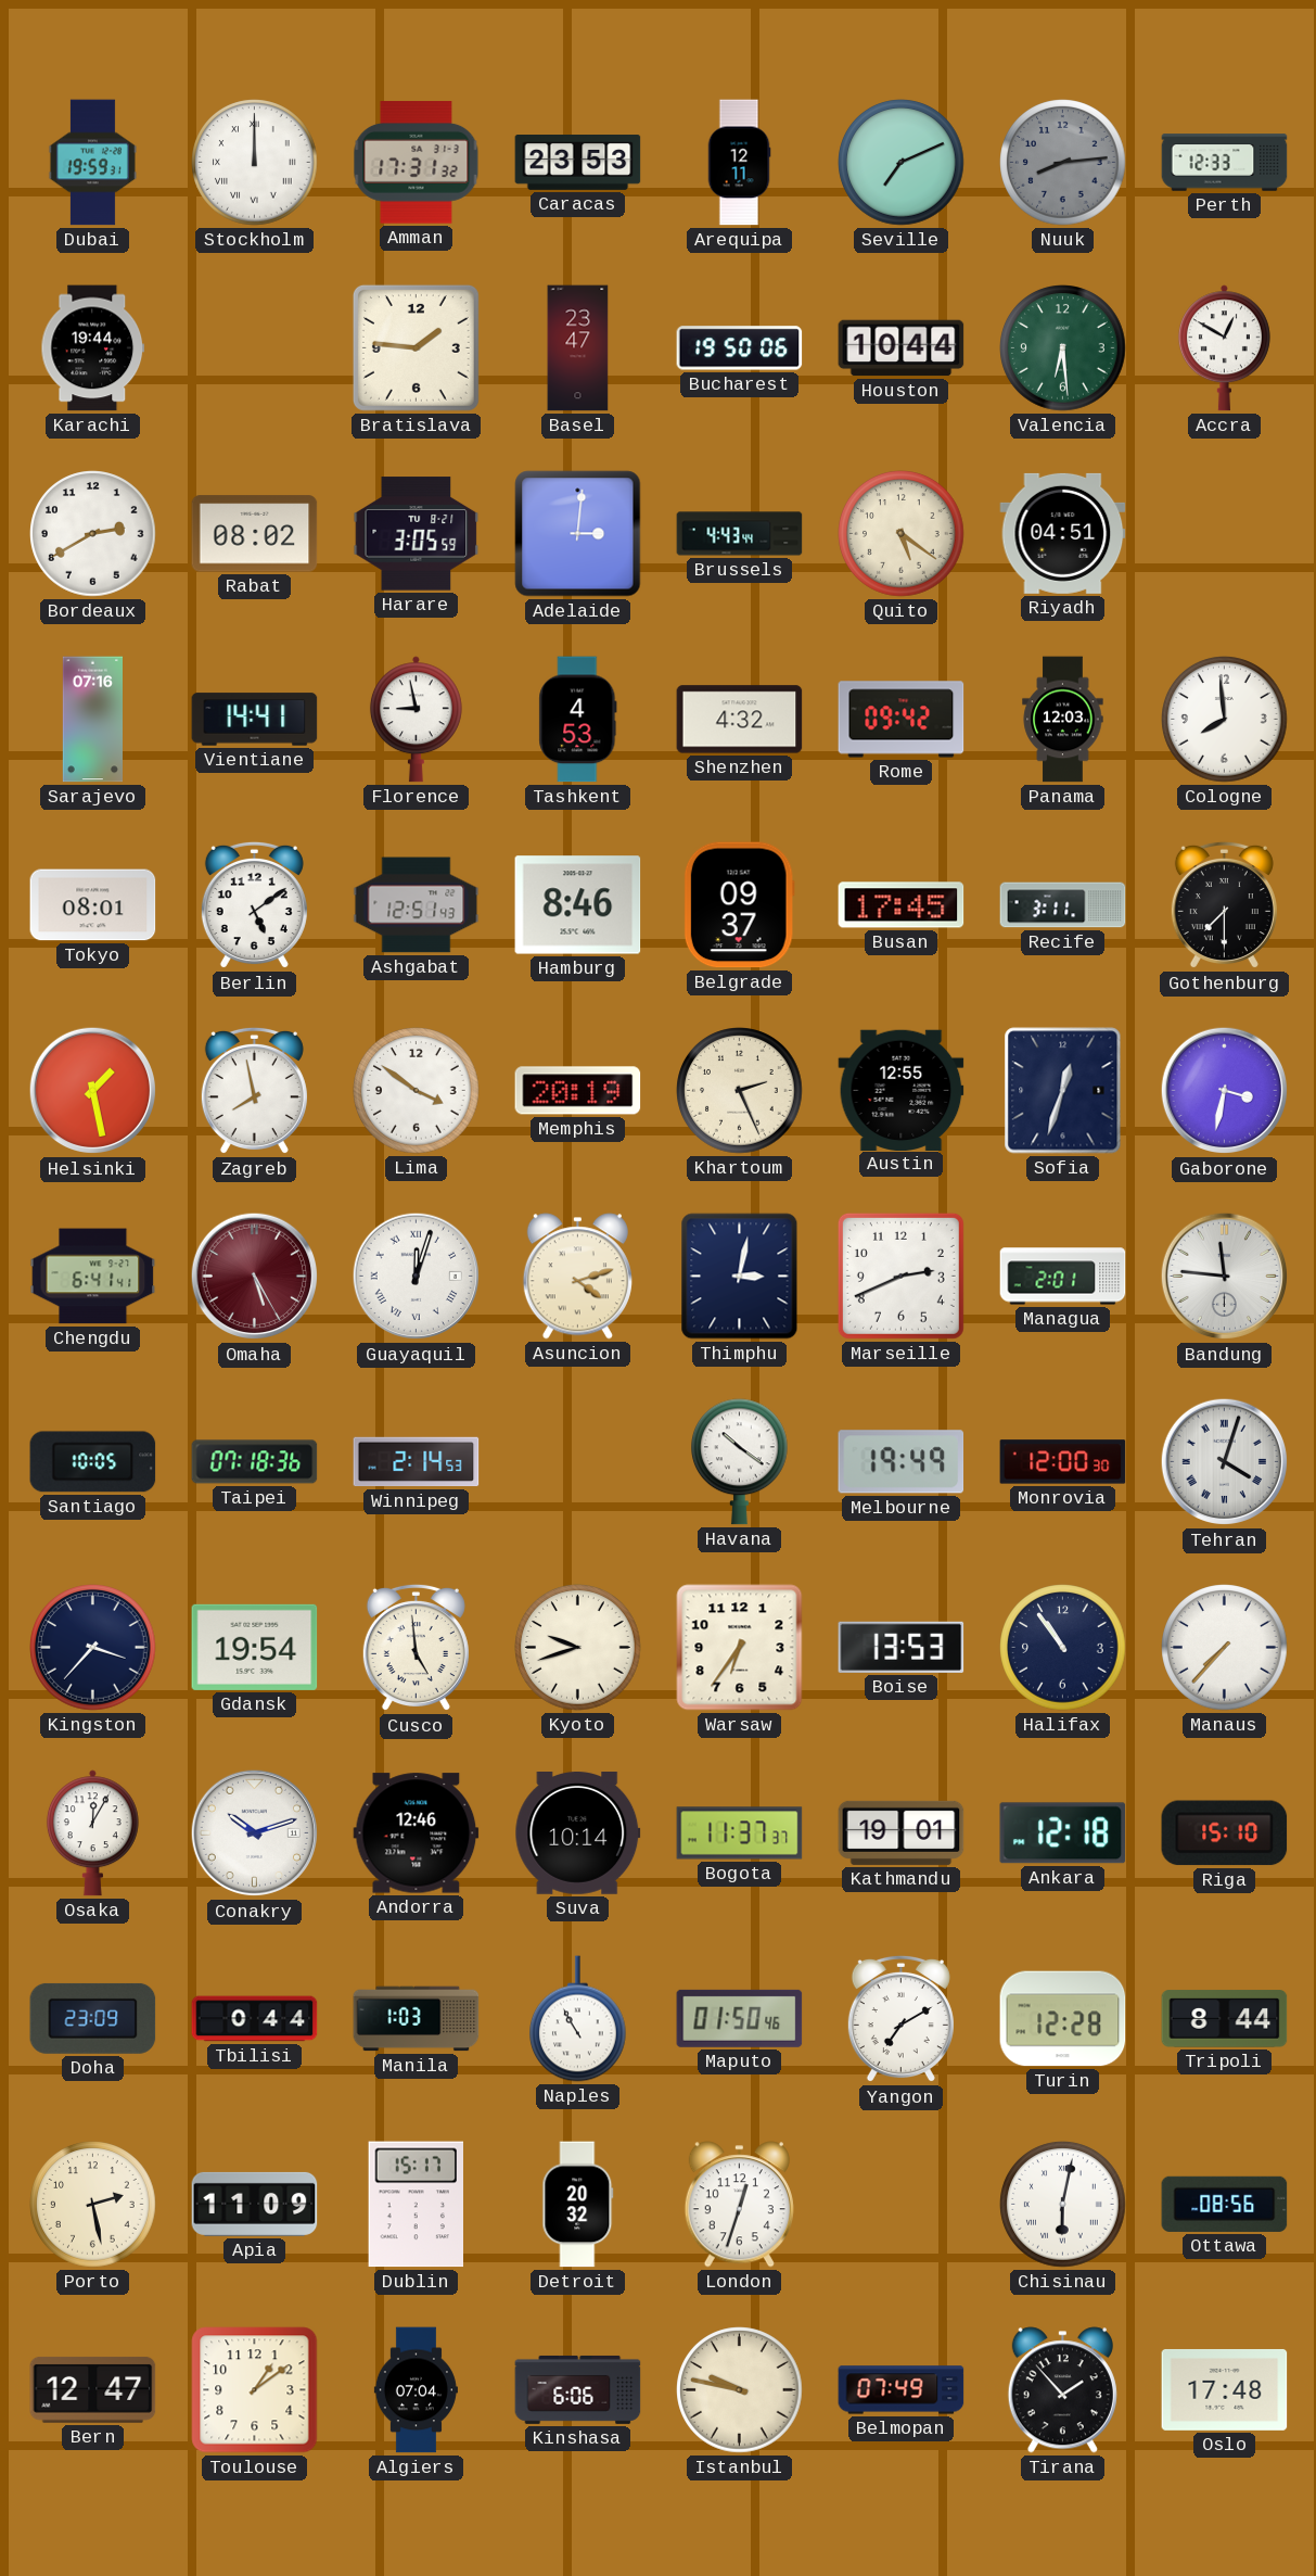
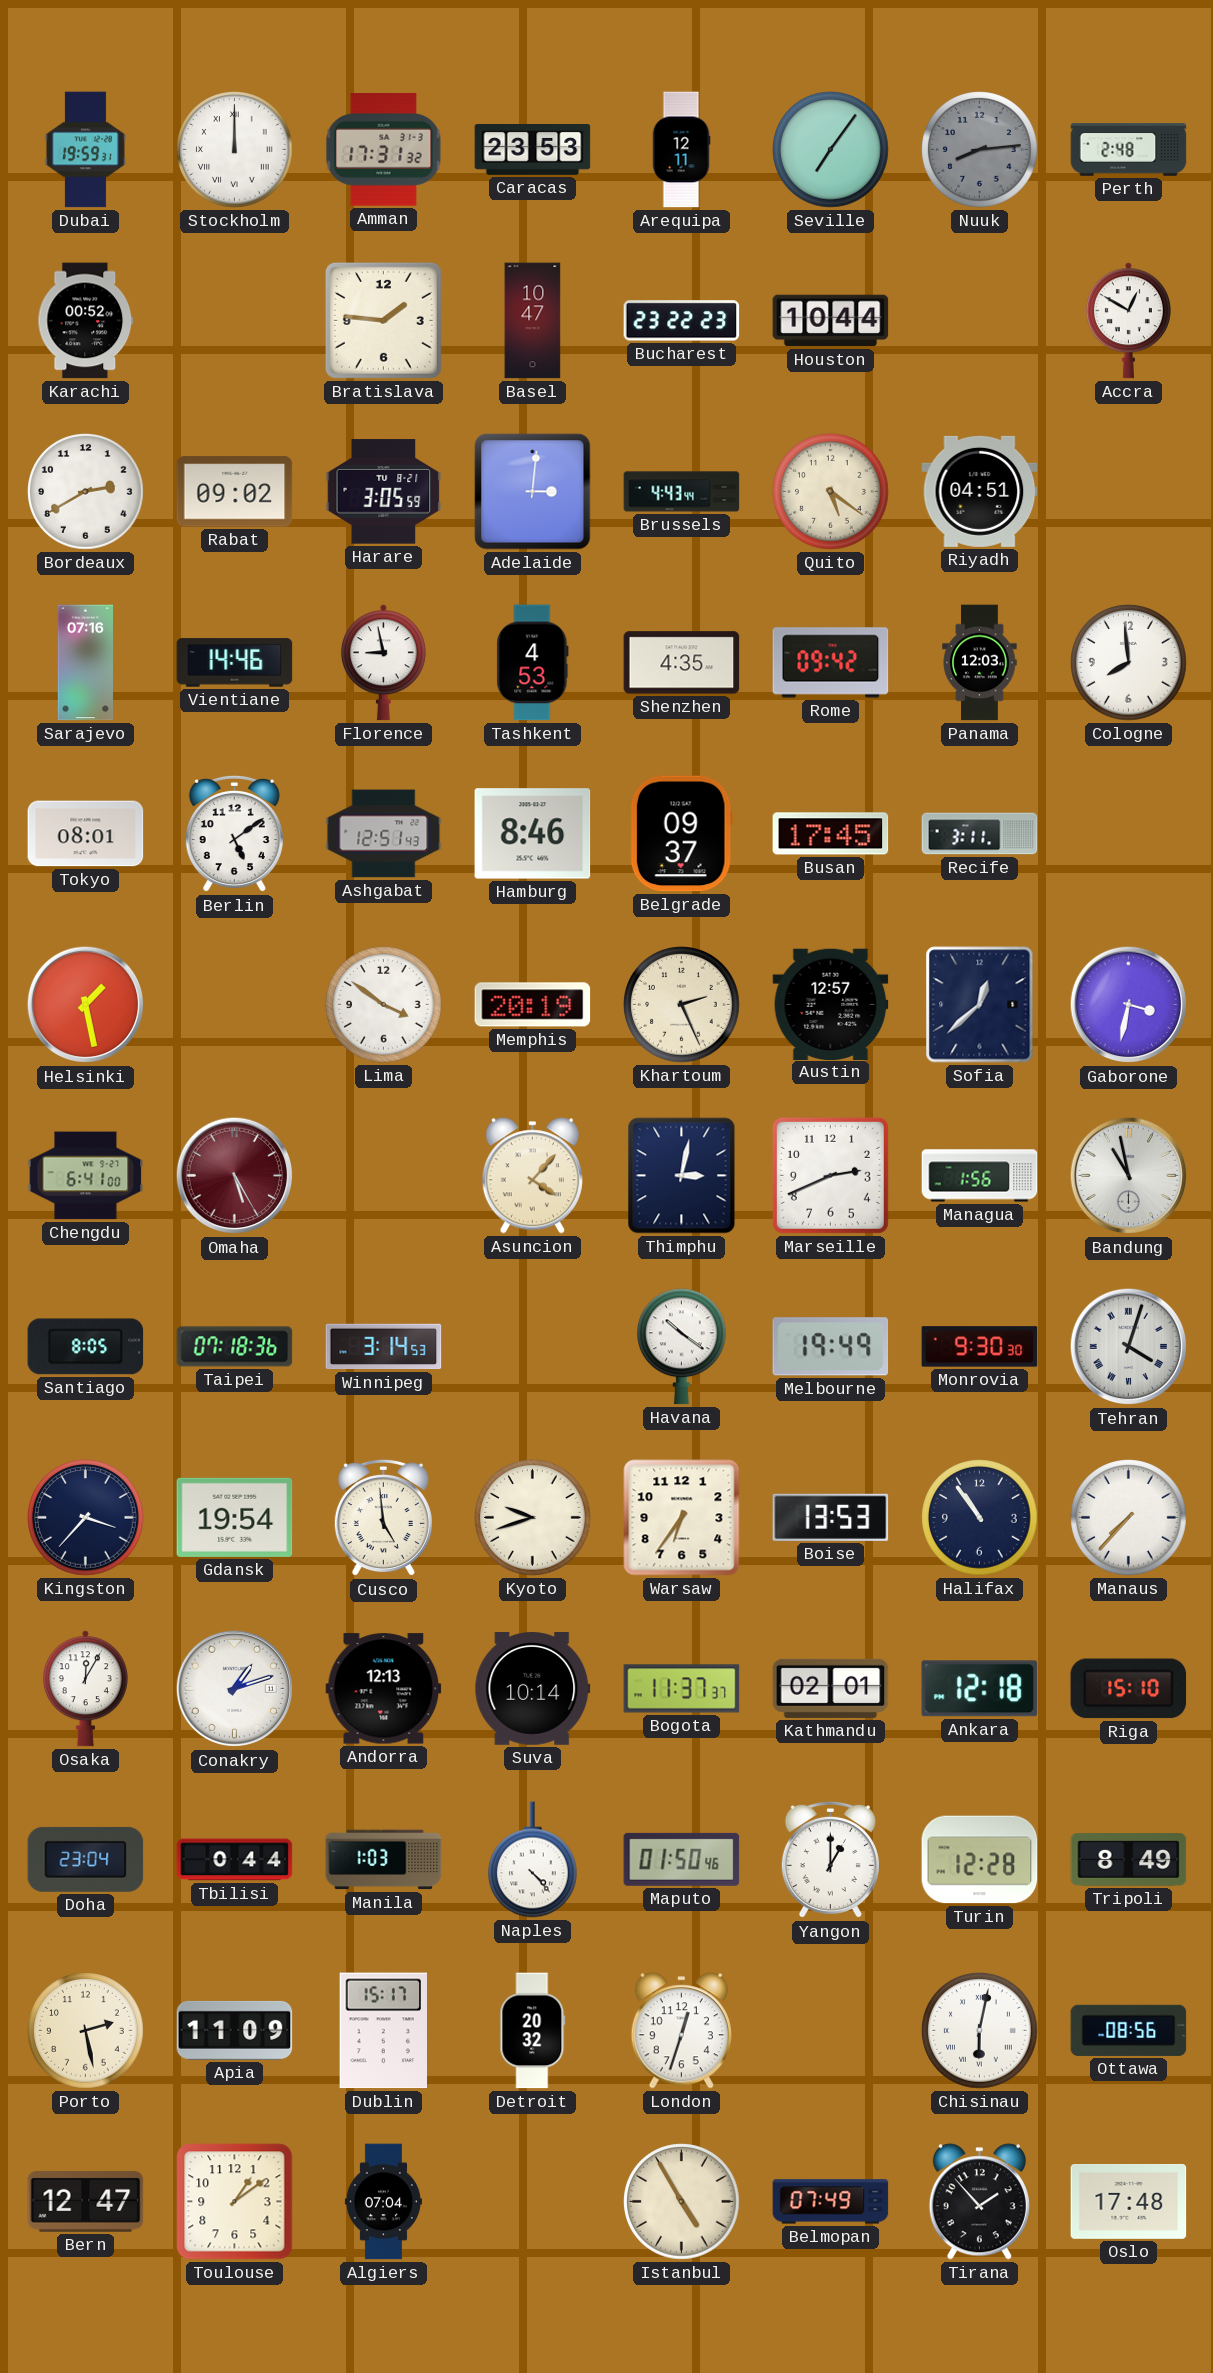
Seville: 7:11 -> 7:06 (831, 150)
Perth: 12:33 -> 2:48 (1129, 150)
Karachi: 19:44 -> 00:52 (86, 321)
Basel: 23:47 -> 10:47 (533, 321)
Bucharest: 19:50 -> 23:22 (682, 321)
Valencia: 6:29 -> none (1063, 348)
Rabat: 08:02 -> 09:02 (235, 492)
Vientiane: 14:41 -> 14:46 (235, 663)
Shenzhen: 4:32 -> 4:35 (682, 663)
Gothenburg: 7:30 -> none (1224, 905)
Zagreb: 7:58 -> none (254, 1091)
Austin: 12:55 -> 12:57 (831, 1004)
Sofia: 12:33 -> 12:38 (980, 1005)
Chengdu: 6:41:41 -> 6:41:00 (86, 1176)
Guayaquil: 12:03 -> none (417, 1277)
Asuncion: 4:12 -> 4:07 (532, 1176)
Managua: 2:01 -> 1:56 (980, 1176)
Bandung: 11:46 -> 10:58 (1129, 1176)
Santiago: 10:05 -> 8:05 (86, 1347)
Winnipeg: 2:14 -> 3:14 (384, 1347)
Monrovia: 12:00 -> 9:30 (980, 1347)
Conakry: 10:12 -> 1:12 (235, 1689)
Andorra: 12:46 -> 12:13 (384, 1689)
Kathmandu: 19:01 -> 02:01 (831, 1688)
Doha: 23:09 -> 23:04 (86, 1859)
Naples: 10:55 -> 4:23 (533, 1860)
Yangon: 7:10 -> 1:00 (830, 1860)
Tripoli: 8:44 -> 8:49 (1129, 1860)
Kinshasa: 6:06 -> none (578, 2389)
Istanbul: 9:47 -> 4:55 (682, 2202)
